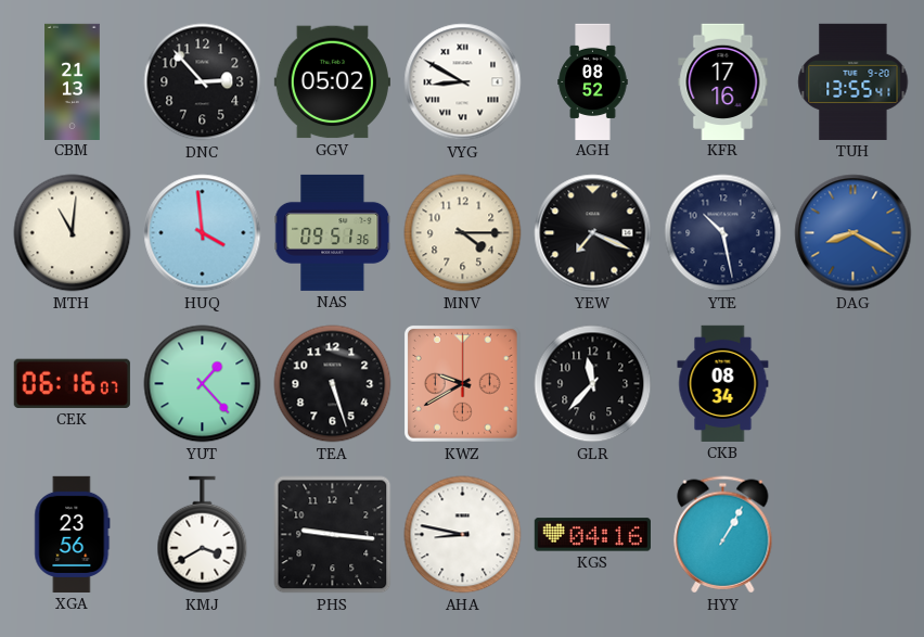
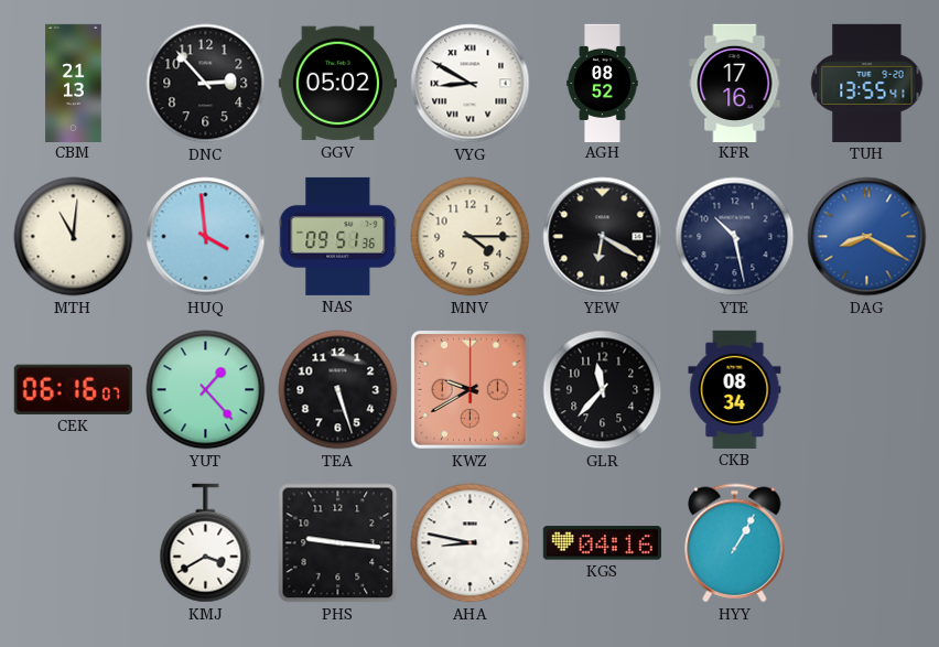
YEW: 7:19 -> 6:20 (603, 237)
XGA: 23:56 -> none (73, 534)
